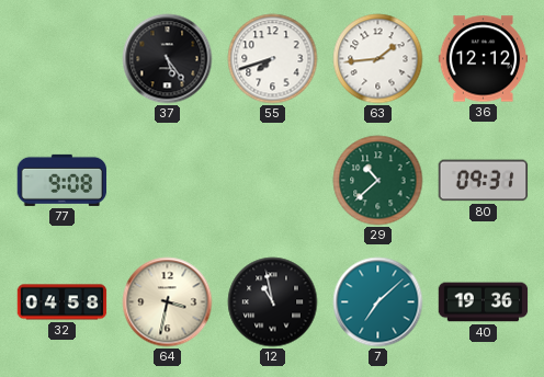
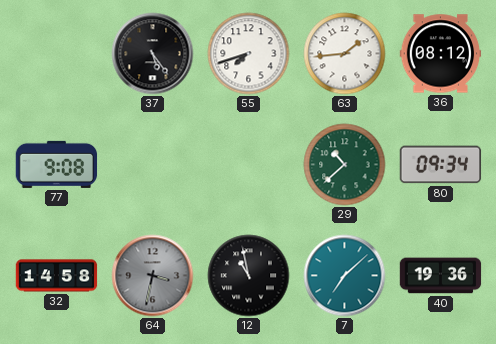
36: 12:12 -> 08:12 (441, 54)
80: 09:31 -> 09:34 (441, 165)
32: 04:58 -> 14:58 (57, 276)
64 dial: cream -> grey (153, 276)
